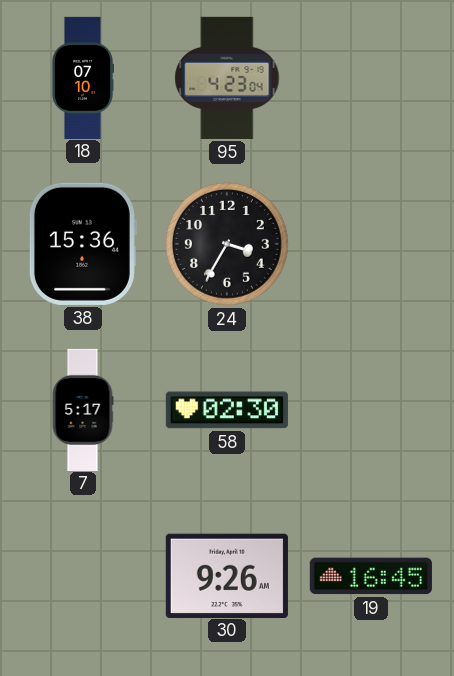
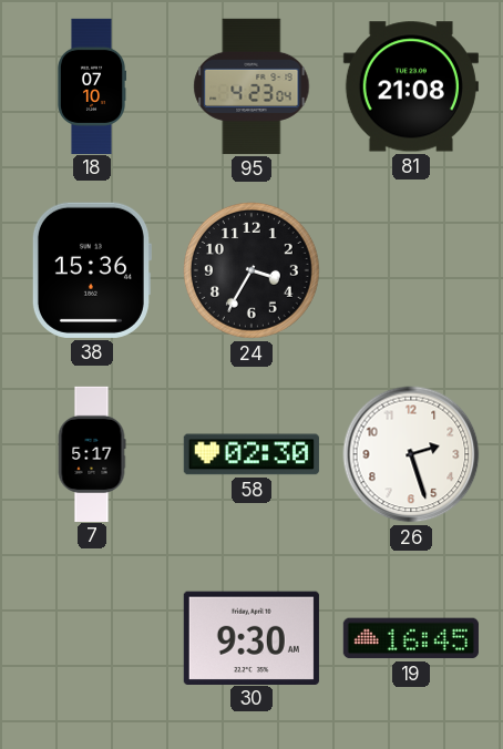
81: none -> 21:08 (411, 86)
26: none -> 2:27 (411, 454)
30: 9:26 -> 9:30 (251, 637)
